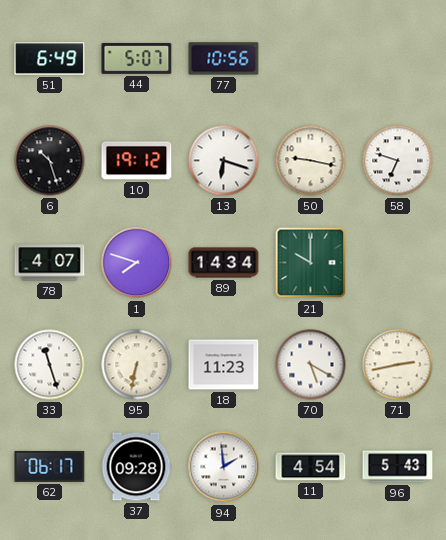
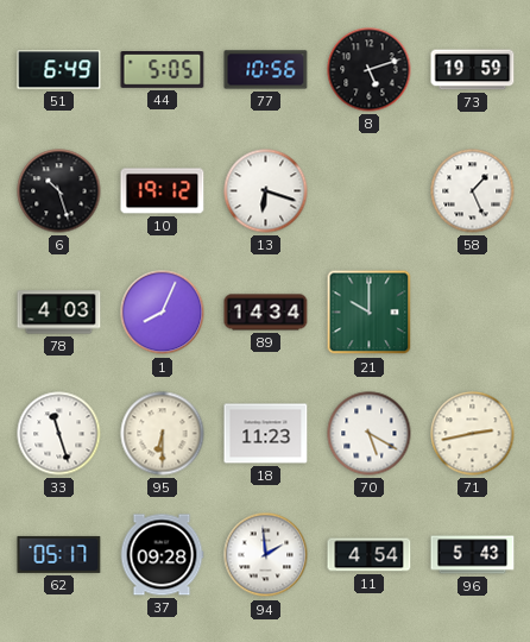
44: 5:07 -> 5:05 (163, 70)
8: none -> 5:12 (370, 70)
73: none -> 19:59 (473, 70)
50: 9:17 -> none (311, 161)
58: 6:48 -> 1:26 (473, 191)
78: 4:07 -> 4:03 (59, 313)
1: 7:48 -> 8:04 (163, 313)
95: 6:32 -> 6:30 (163, 434)
62: 06:17 -> 05:17 (59, 554)
